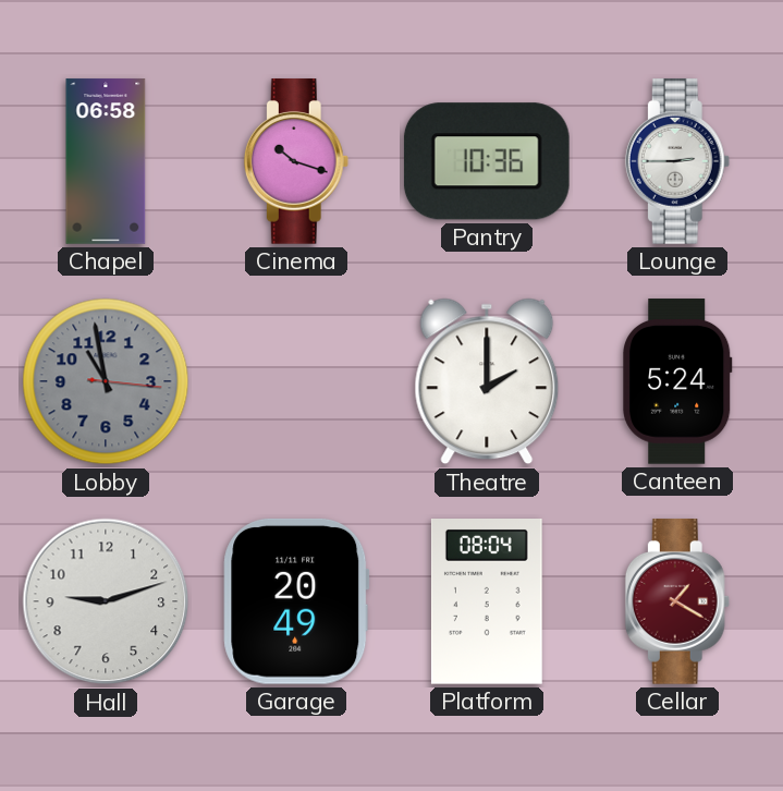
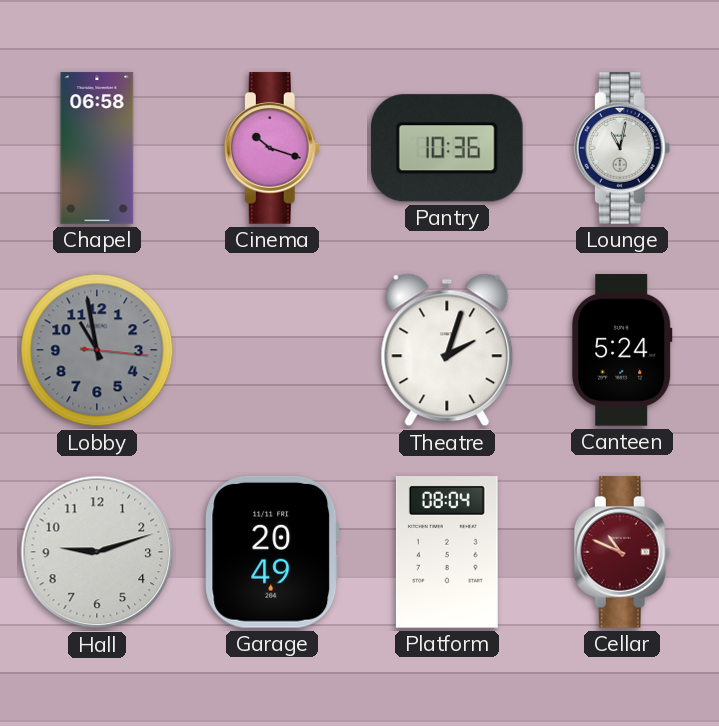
Lounge: 2:45 -> 11:02 (622, 148)
Theatre: 2:00 -> 2:03 (447, 350)
Cellar: 1:20 -> 10:49 (622, 552)
